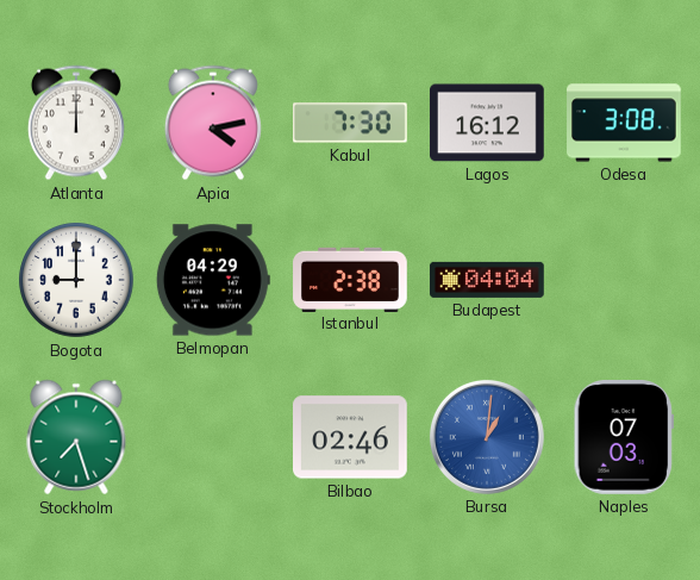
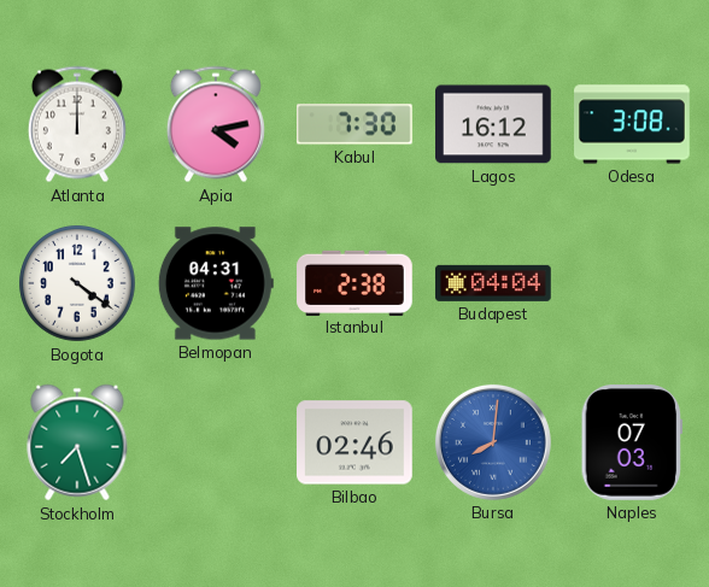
Bogota: 9:00 -> 4:21 (77, 283)
Belmopan: 04:29 -> 04:31 (216, 283)
Bursa: 1:01 -> 8:01 (493, 442)
